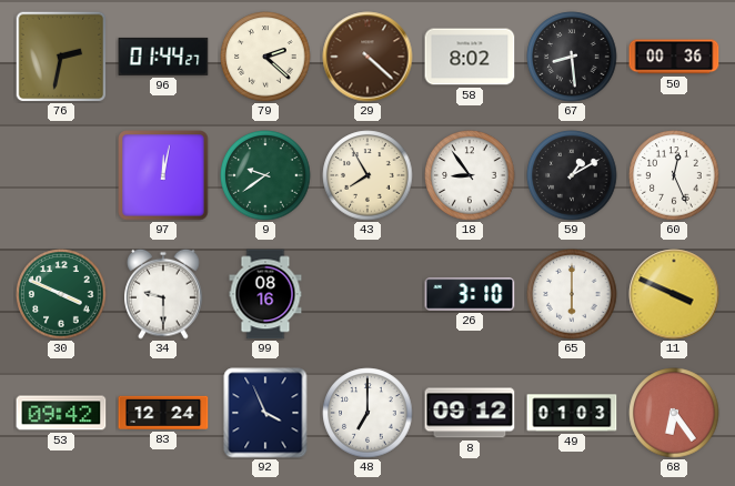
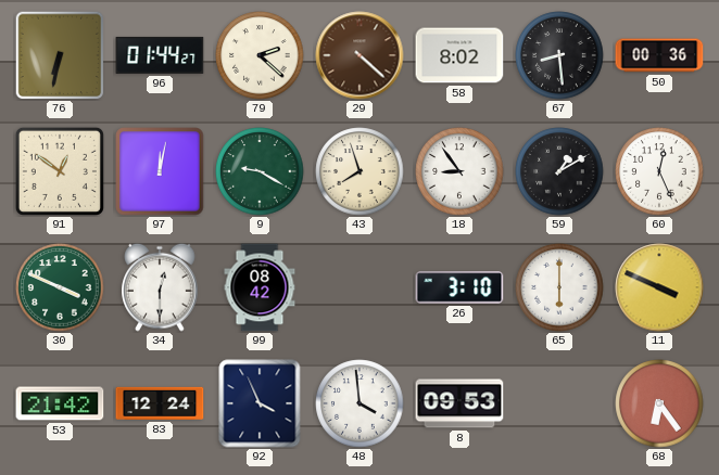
76: 2:32 -> 6:32 (60, 55)
91: none -> 12:51 (60, 171)
9: 9:39 -> 9:20 (260, 171)
43: 7:55 -> 7:57 (359, 171)
34: 9:30 -> 12:30 (160, 287)
99: 08:16 -> 08:42 (260, 287)
53: 09:42 -> 21:42 (60, 403)
48: 7:00 -> 3:59 (359, 403)
8: 09:12 -> 09:53 (459, 403)
49: 01:03 -> none (572, 413)
